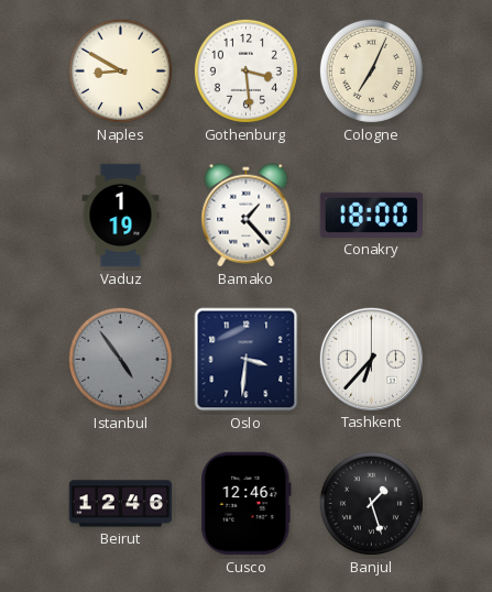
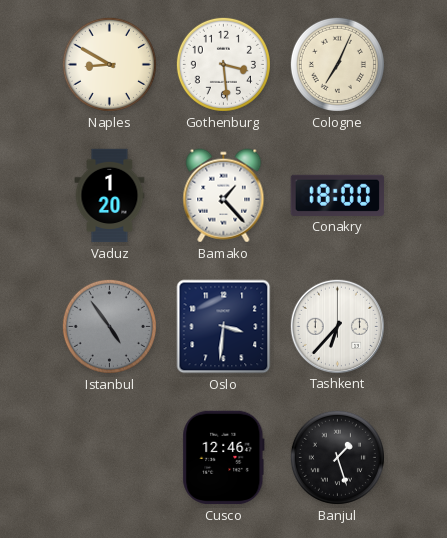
Vaduz: 1:19 -> 1:20 (110, 196)
Beirut: 12:46 -> none (121, 504)
